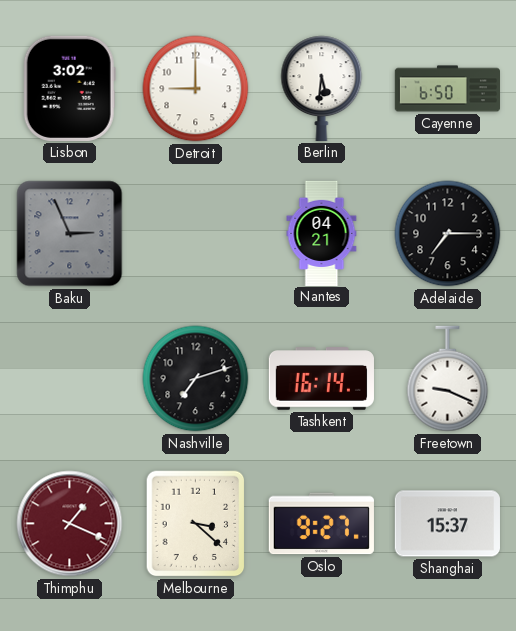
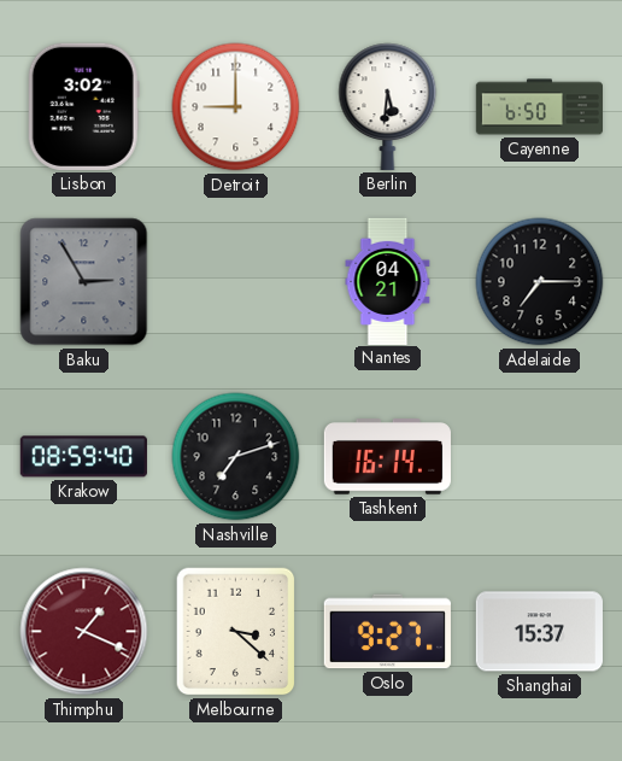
Baku: 2:56 -> 2:55 (84, 282)
Krakow: none -> 08:59 (83, 457)
Freetown: 9:19 -> none (448, 379)
